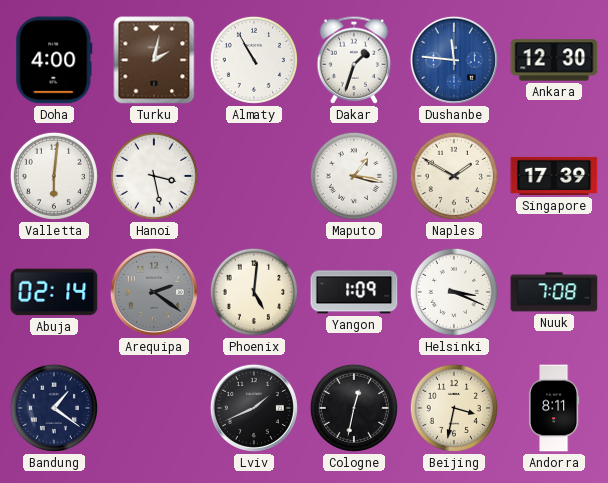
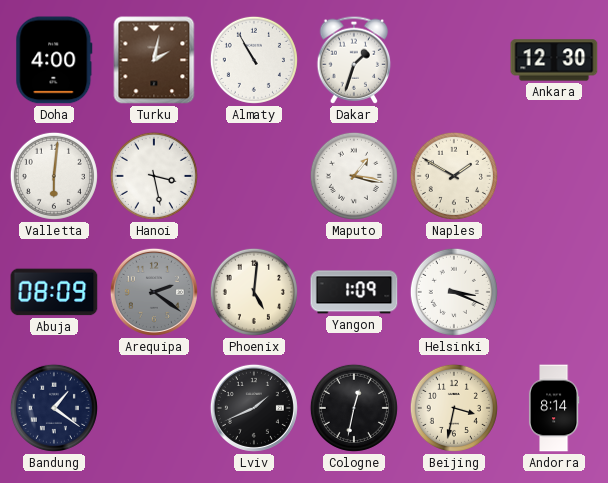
Dushanbe: 11:46 -> none (454, 60)
Singapore: 17:39 -> none (554, 176)
Abuja: 02:14 -> 08:09 (54, 292)
Nuuk: 7:08 -> none (554, 292)
Andorra: 8:11 -> 8:14 (554, 408)
